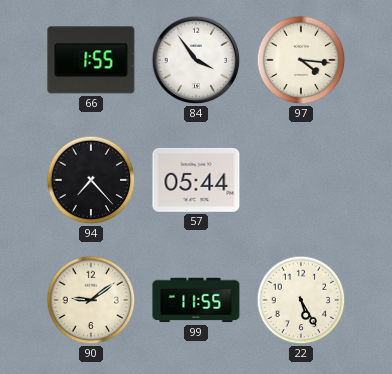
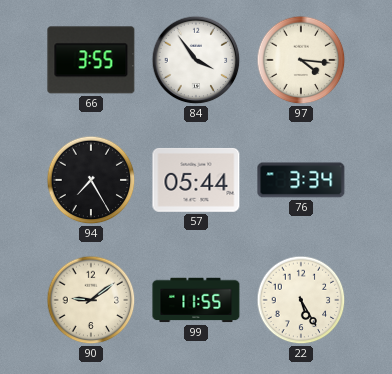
66: 1:55 -> 3:55 (91, 60)
94: 7:23 -> 7:25 (91, 180)
76: none -> 3:34 (301, 180)
